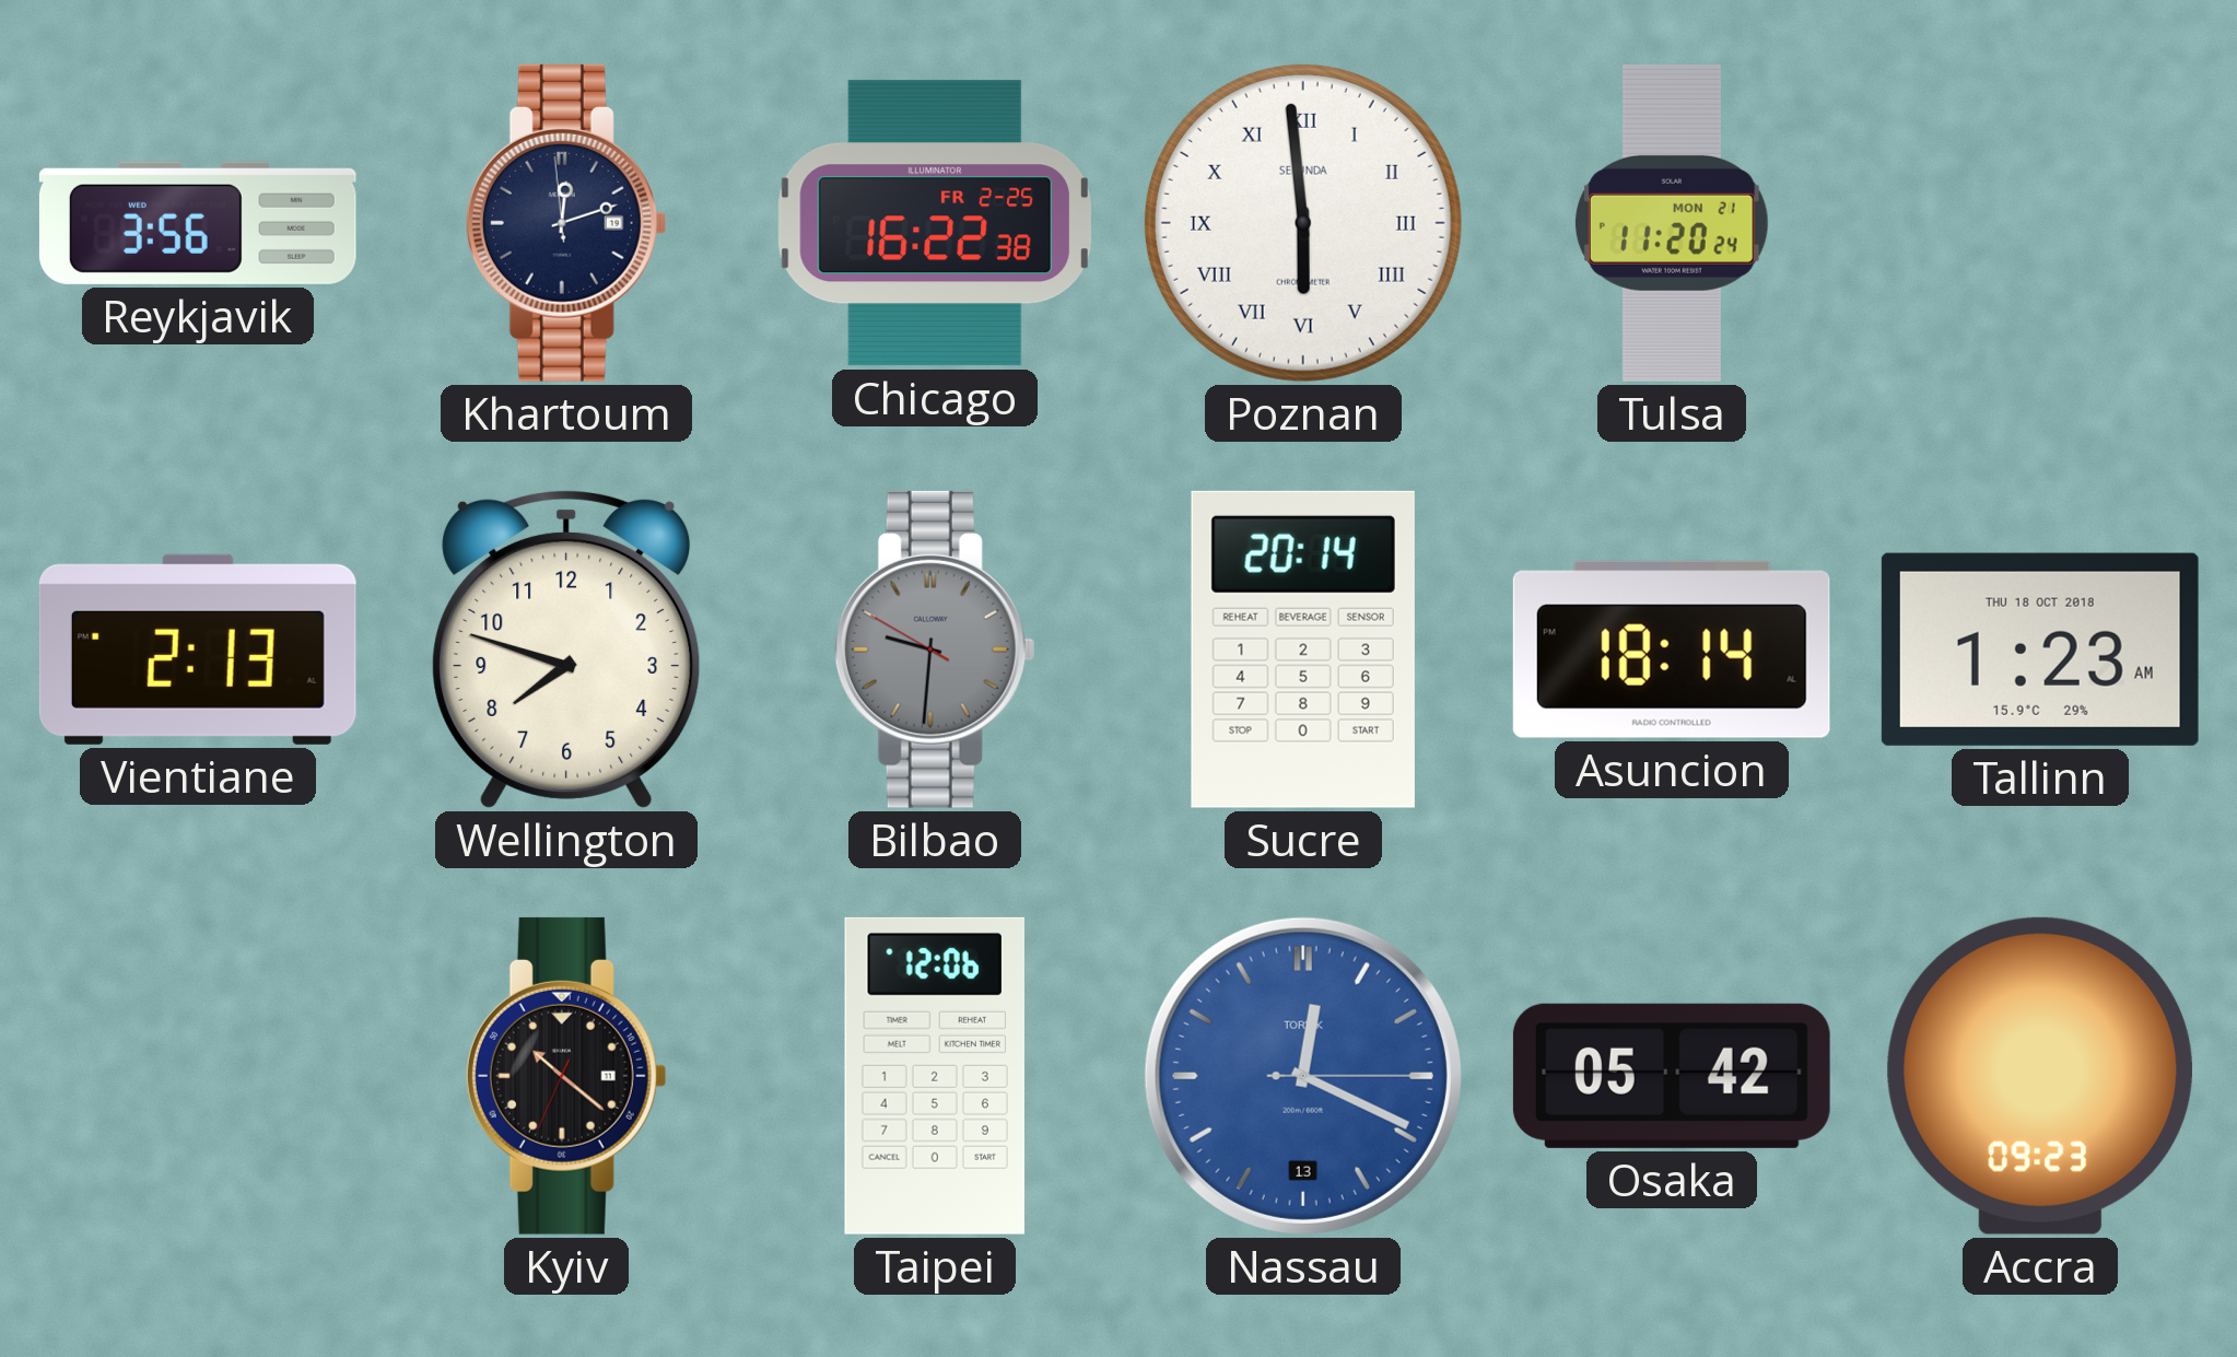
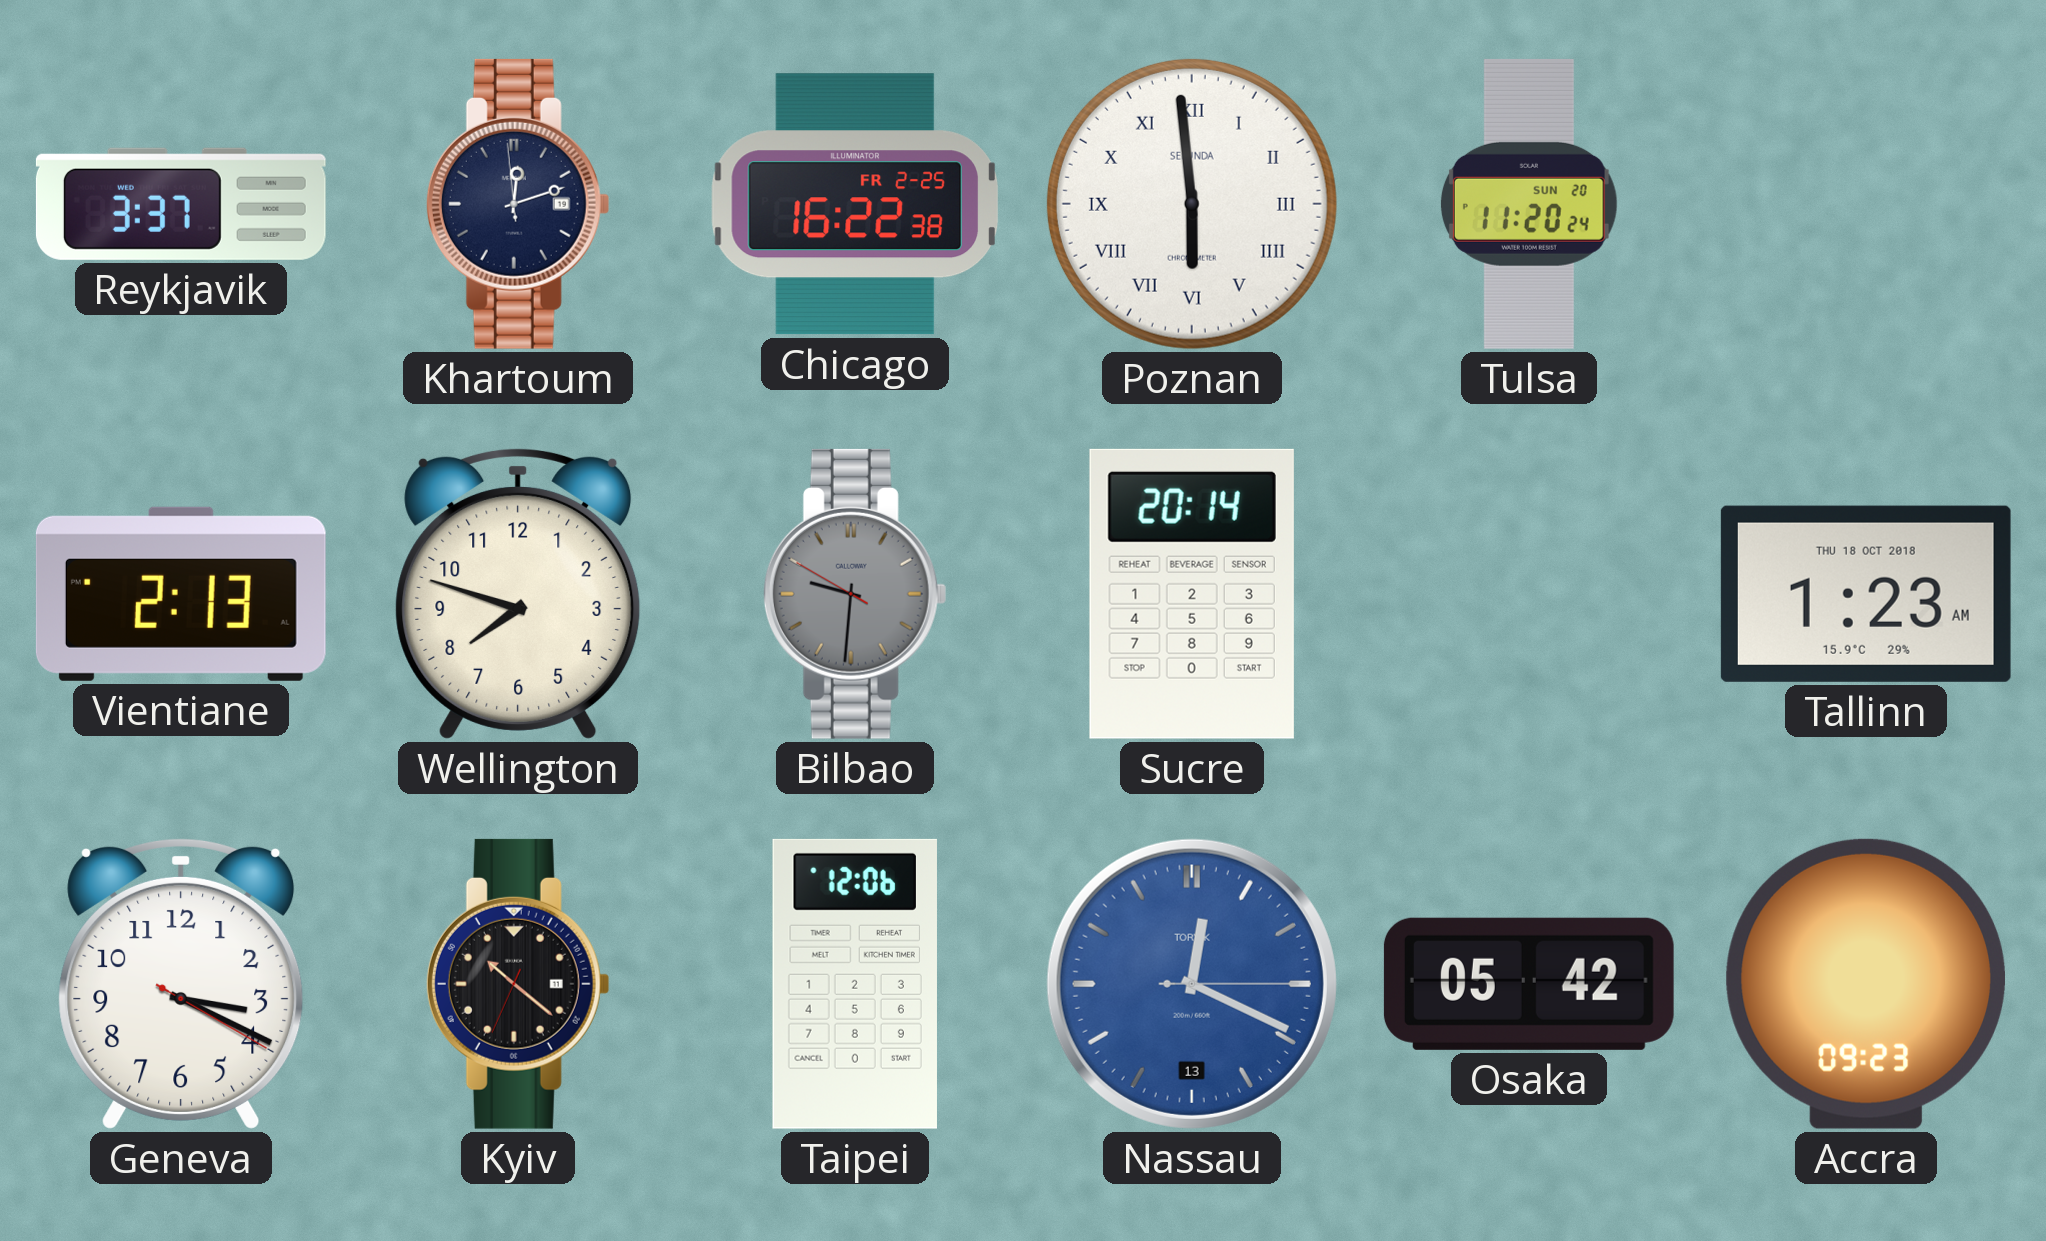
Reykjavik: 3:56 -> 3:37 (181, 204)
Tulsa date: MON 21 -> SUN 20 (1529, 204)
Asuncion: 18:14 -> none (1672, 650)
Geneva: none -> 3:19 (181, 983)
